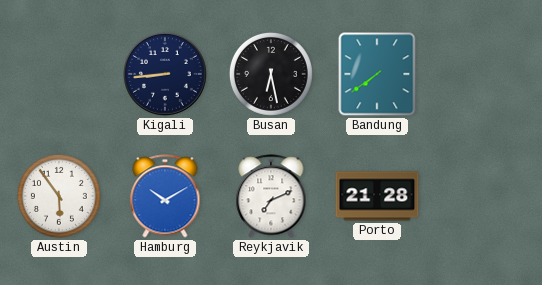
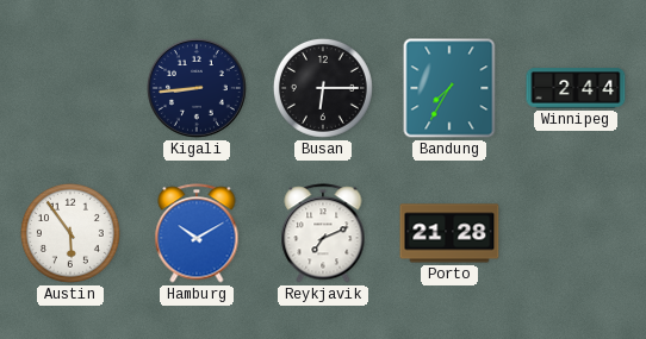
Busan: 6:28 -> 6:15 (323, 88)
Bandung: 7:39 -> 7:35 (449, 88)
Winnipeg: none -> 2:44 (576, 88)
